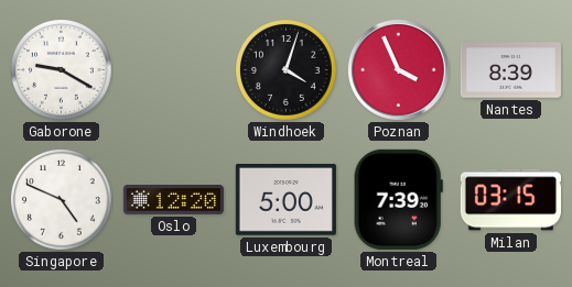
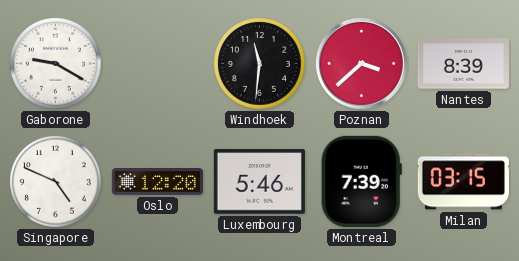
Windhoek: 4:03 -> 11:31 (260, 64)
Poznan: 3:56 -> 3:38 (361, 63)
Luxembourg: 5:00 -> 5:46 (259, 182)
